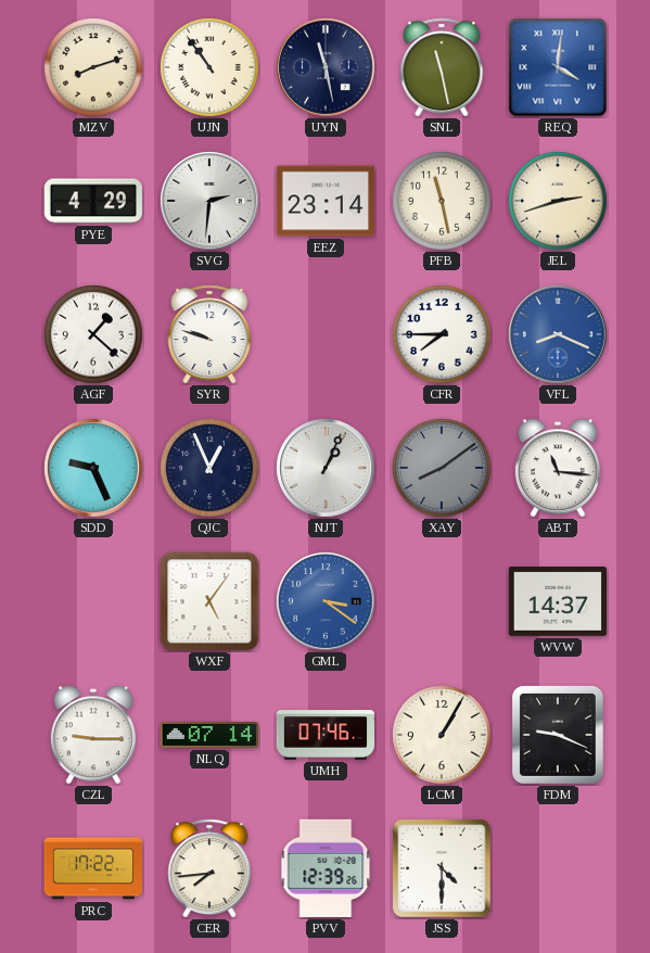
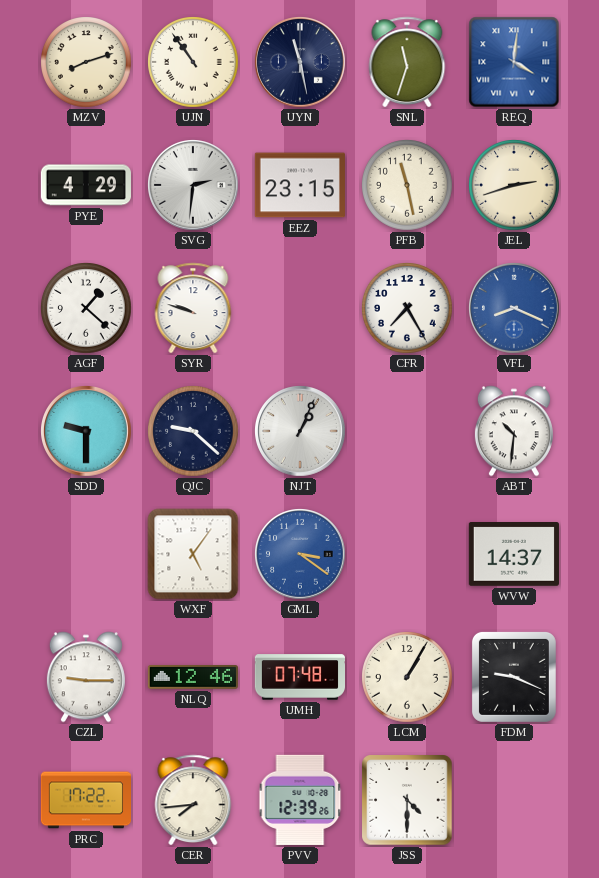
SNL: 11:28 -> 11:33 (407, 62)
EEZ: 23:14 -> 23:15 (300, 185)
CFR: 7:45 -> 7:25 (407, 308)
SDD: 9:26 -> 9:30 (87, 432)
QJC: 12:56 -> 9:22 (193, 431)
XAY: 8:09 -> none (442, 468)
ABT: 11:16 -> 10:31 (514, 431)
NLQ: 07:14 -> 12:46 (192, 678)
UMH: 07:46 -> 07:48 (299, 677)
